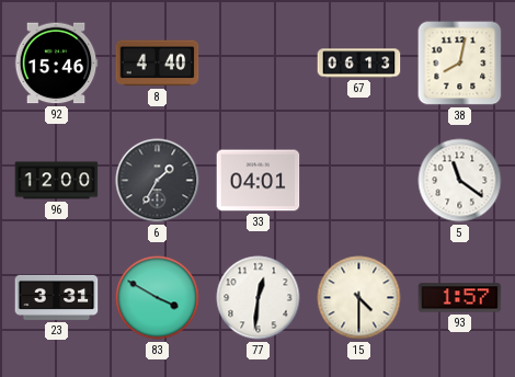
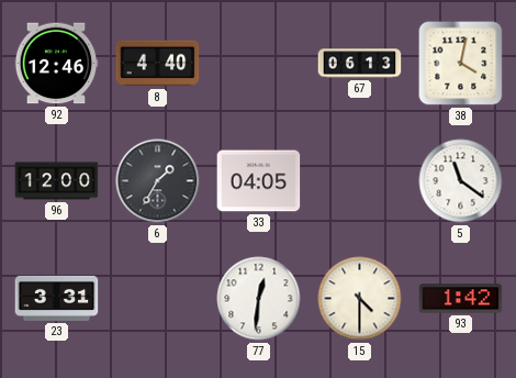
92: 15:46 -> 12:46 (56, 64)
38: 8:02 -> 4:02 (461, 64)
33: 04:01 -> 04:05 (259, 181)
83: 3:50 -> none (158, 298)
93: 1:57 -> 1:42 (461, 299)
